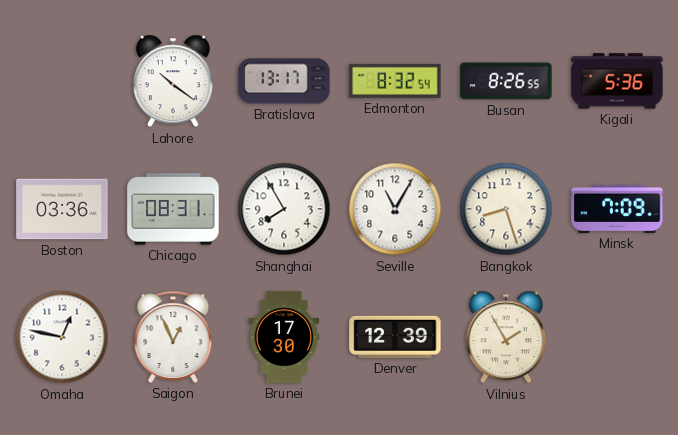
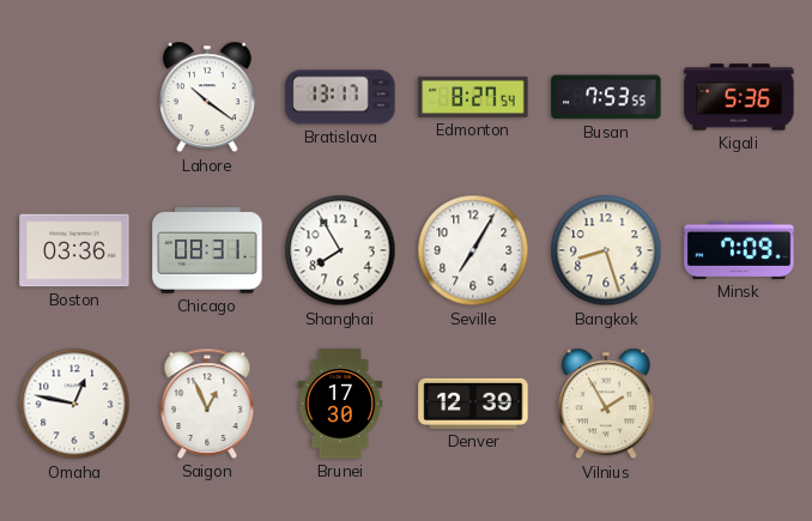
Edmonton: 8:32 -> 8:27 (473, 97)
Busan: 8:26 -> 7:53 (606, 97)
Seville: 11:05 -> 7:05 (473, 250)
